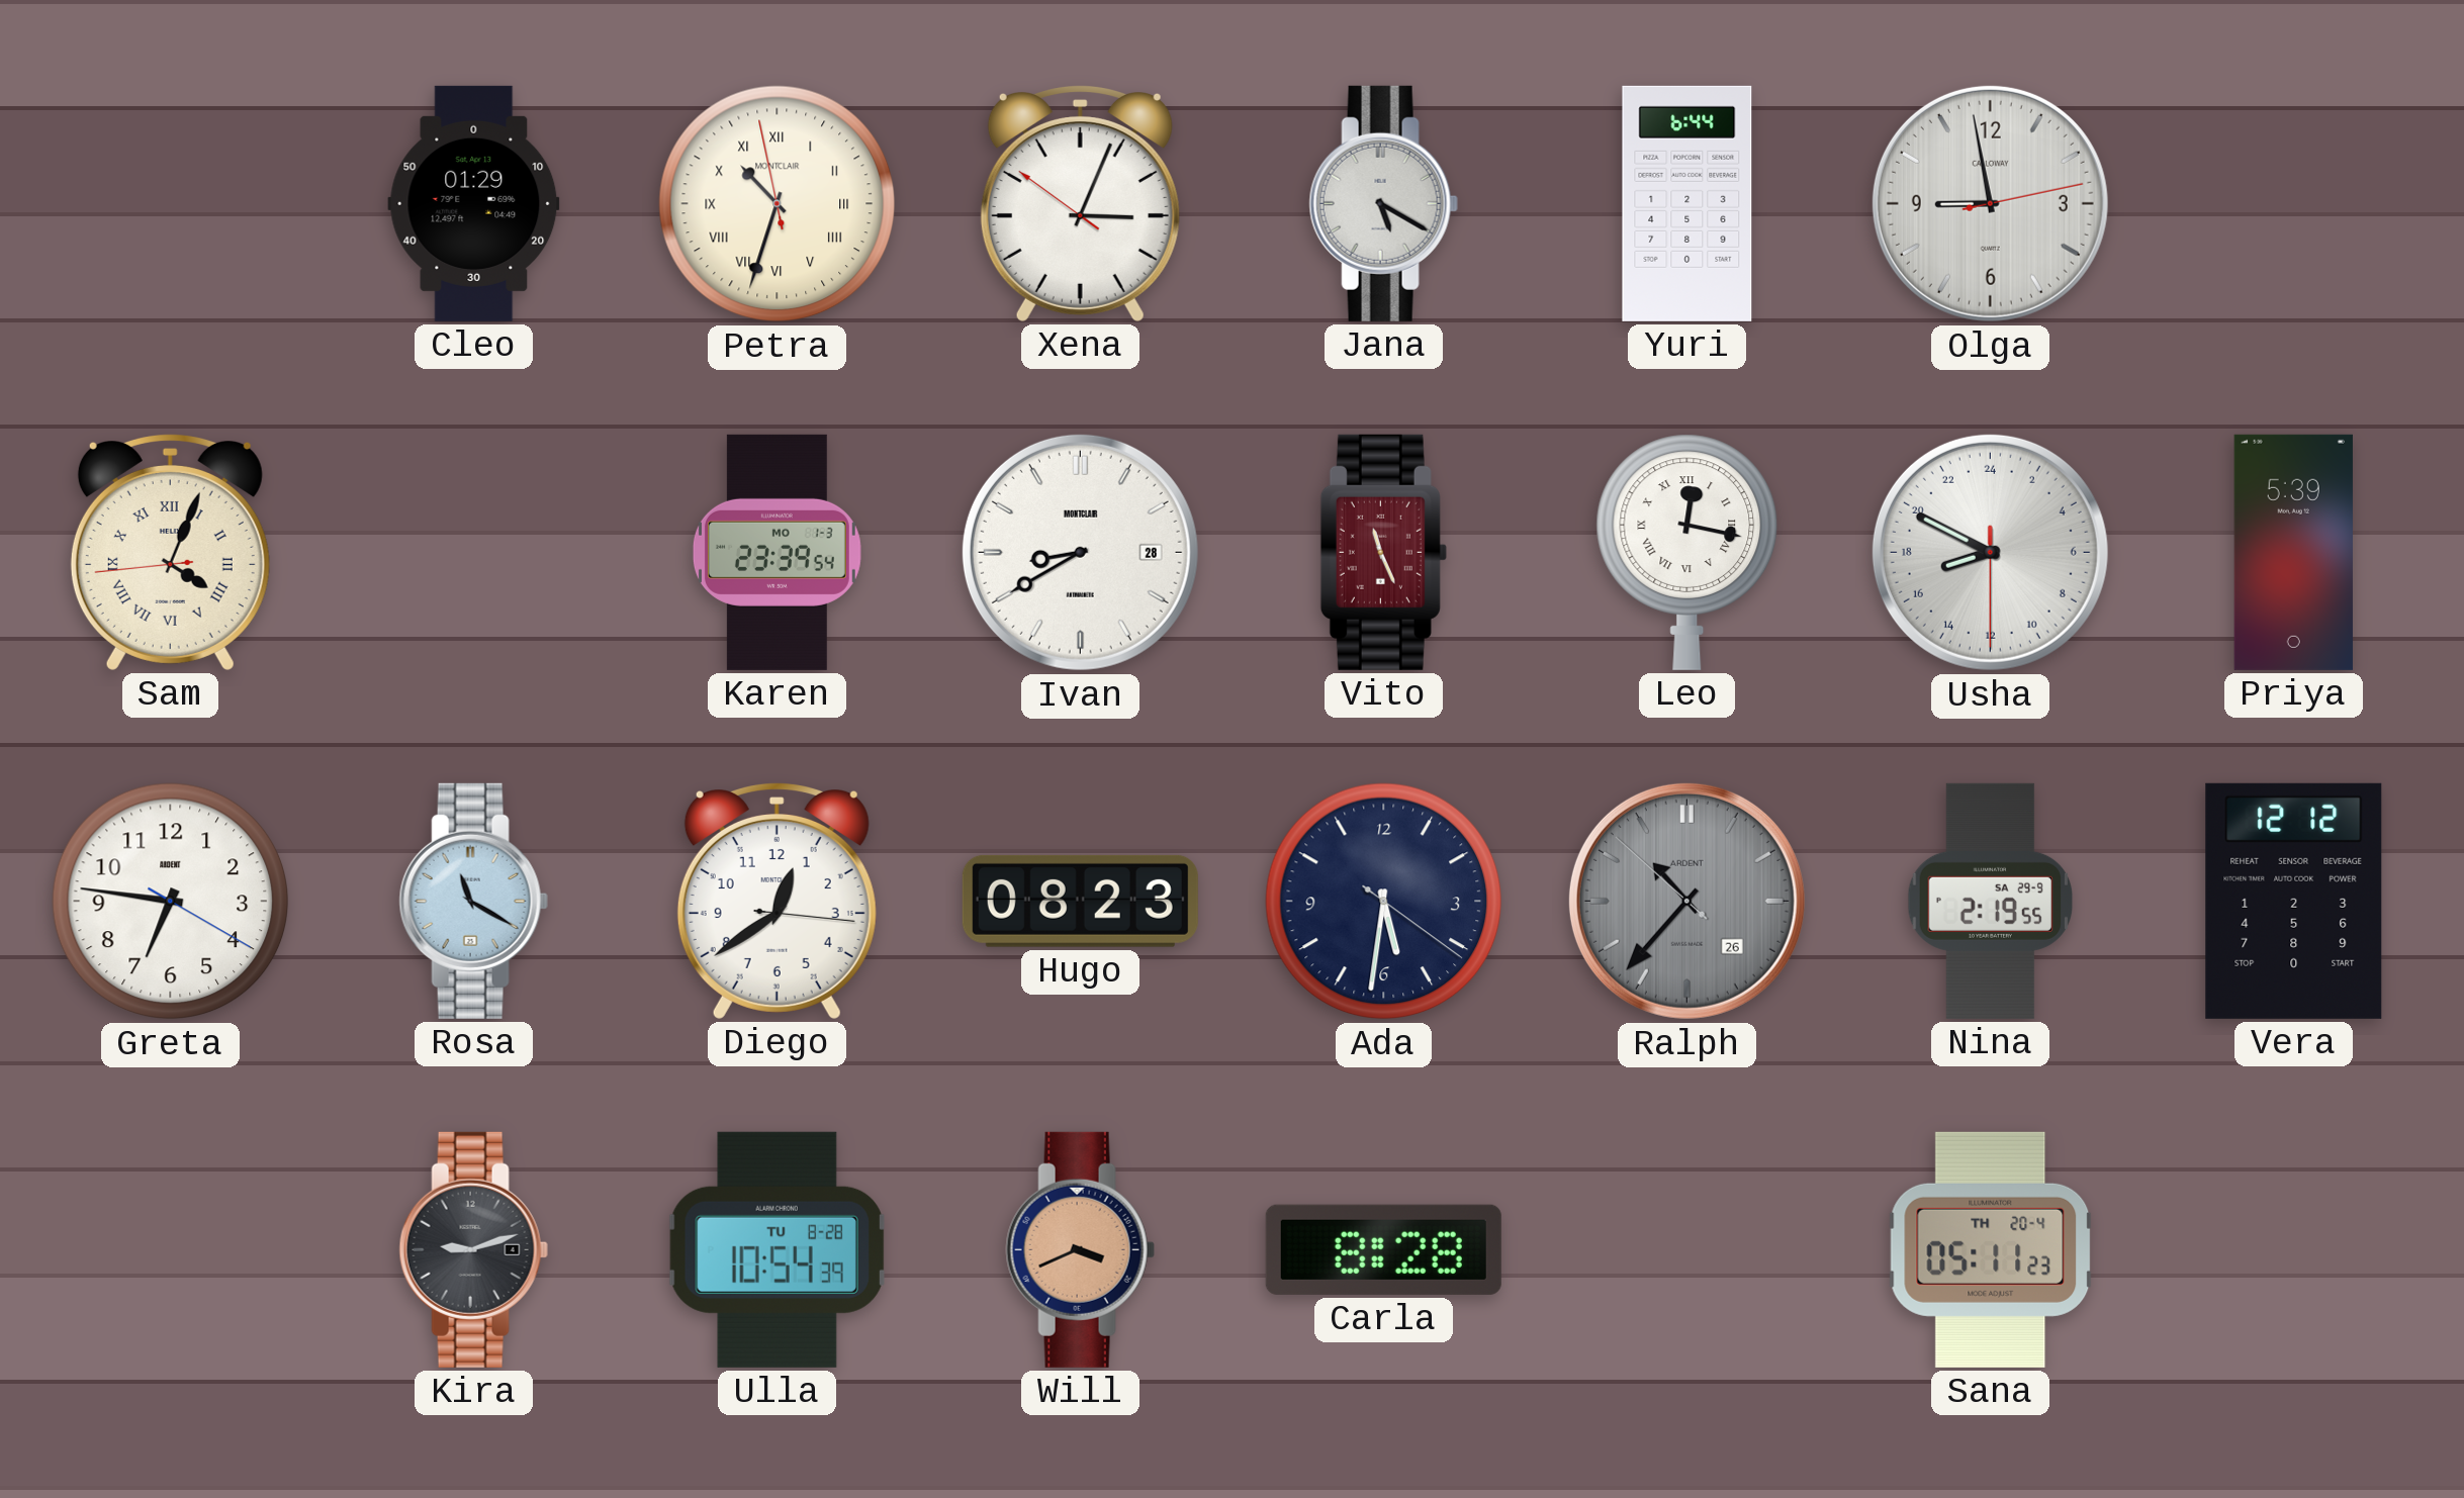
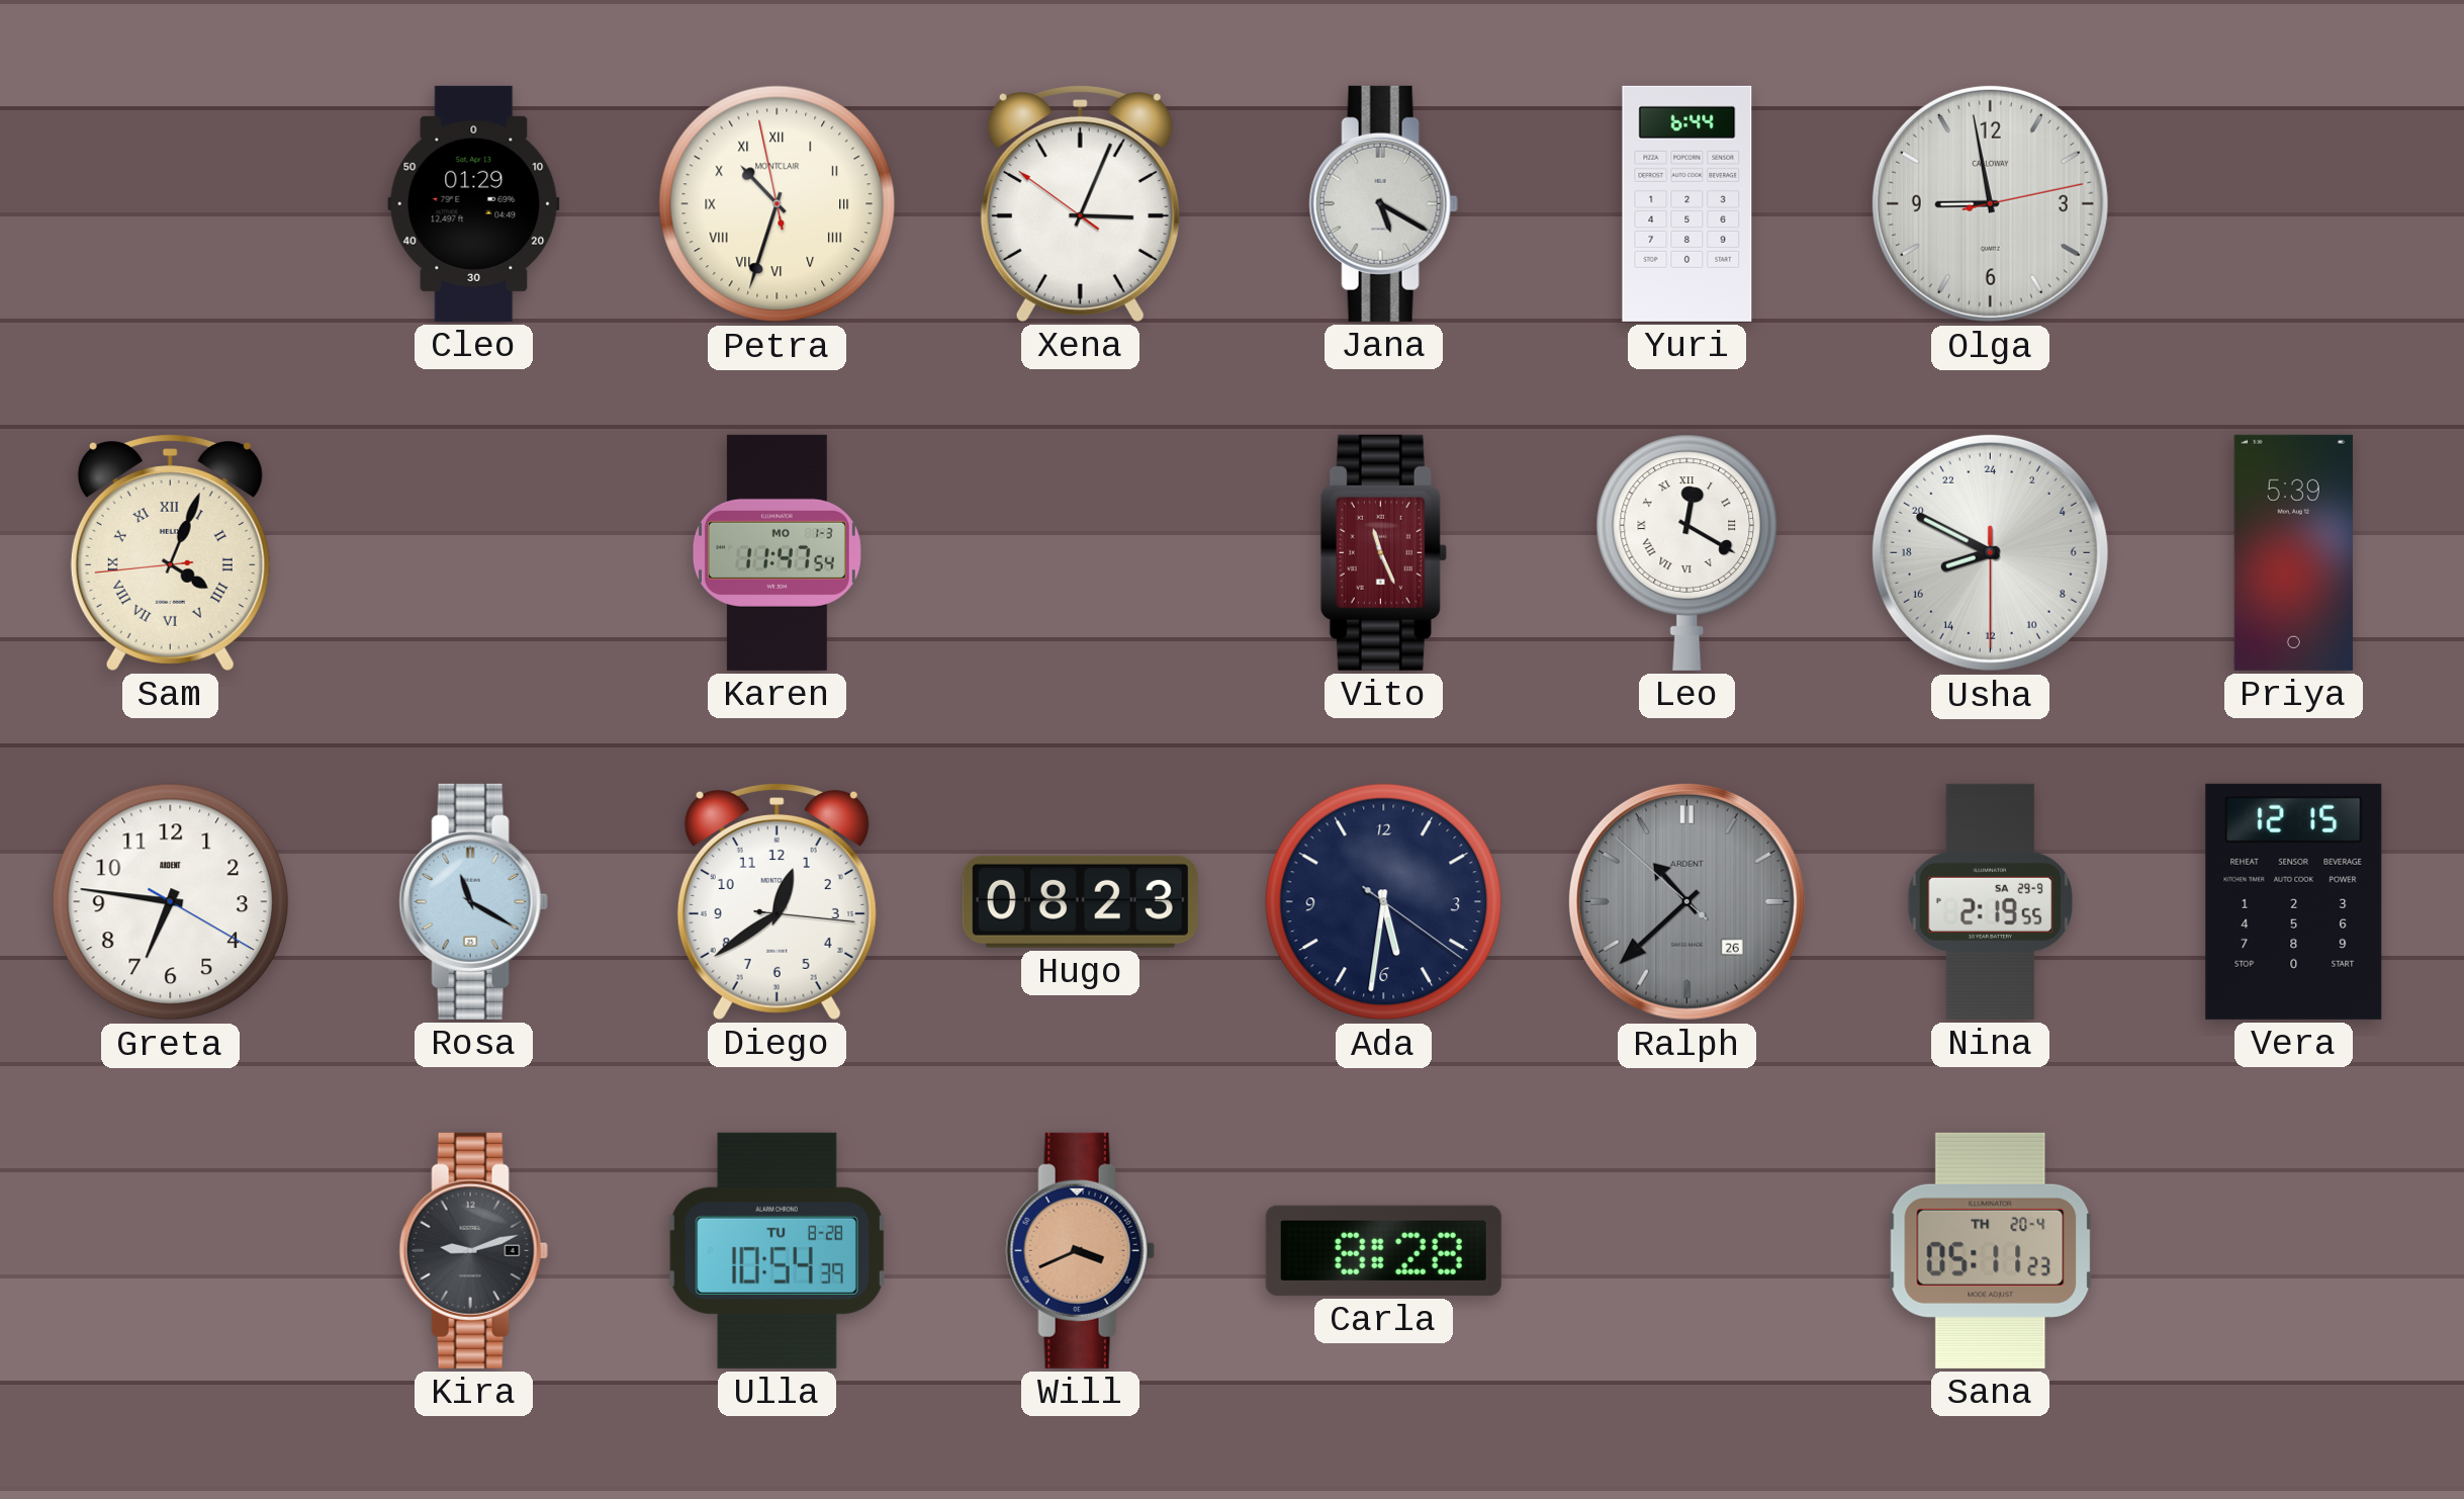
Karen: 23:39 -> 11:47 (777, 552)
Ivan: 8:40 -> none (1080, 552)
Leo: 12:17 -> 12:20 (1687, 552)
Ralph: 10:36 -> 10:37 (1686, 901)
Vera: 12:12 -> 12:15 (2294, 901)
